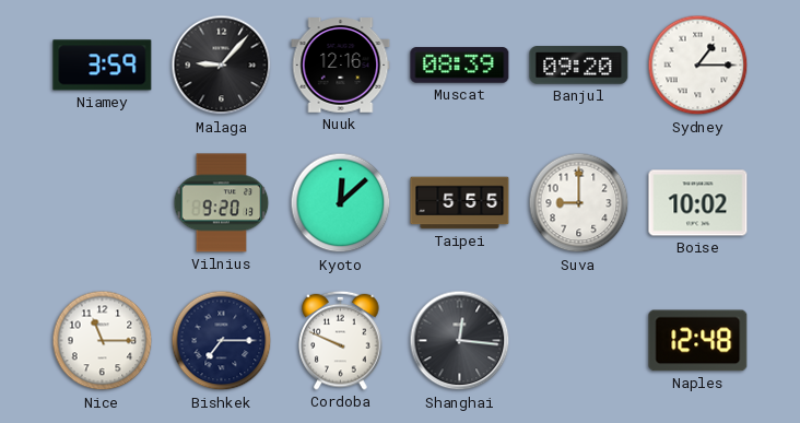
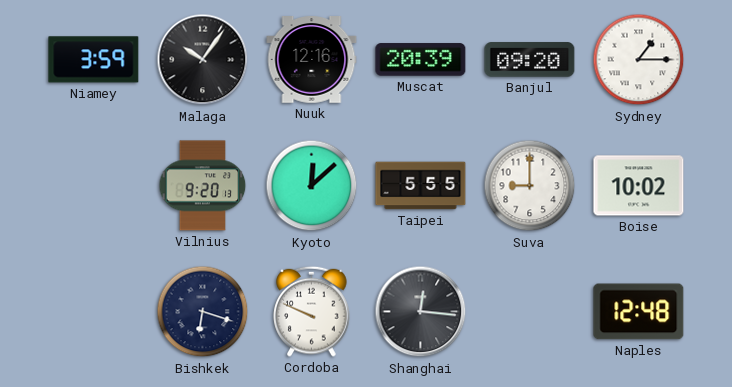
Malaga: 9:07 -> 10:06 (203, 60)
Muscat: 08:39 -> 20:39 (421, 60)
Nice: 11:15 -> none (103, 341)
Bishkek: 7:15 -> 6:18 (203, 312)
